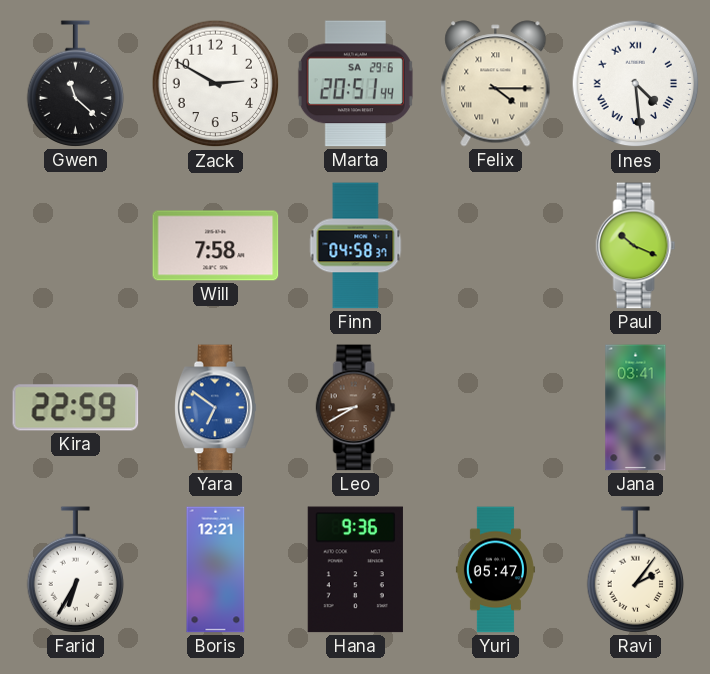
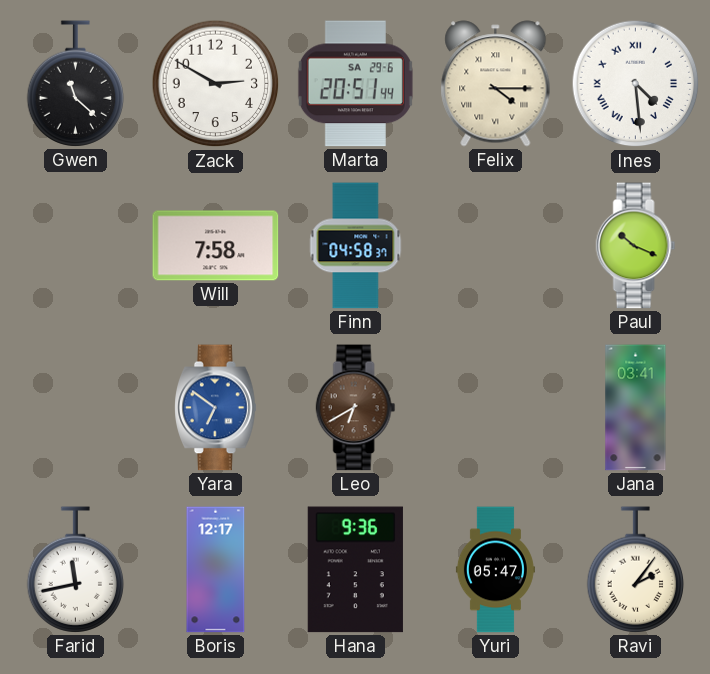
Kira: 22:59 -> none (76, 408)
Leo: 8:40 -> 6:40 (356, 408)
Farid: 6:35 -> 11:43 (76, 570)
Boris: 12:21 -> 12:17 (216, 570)
